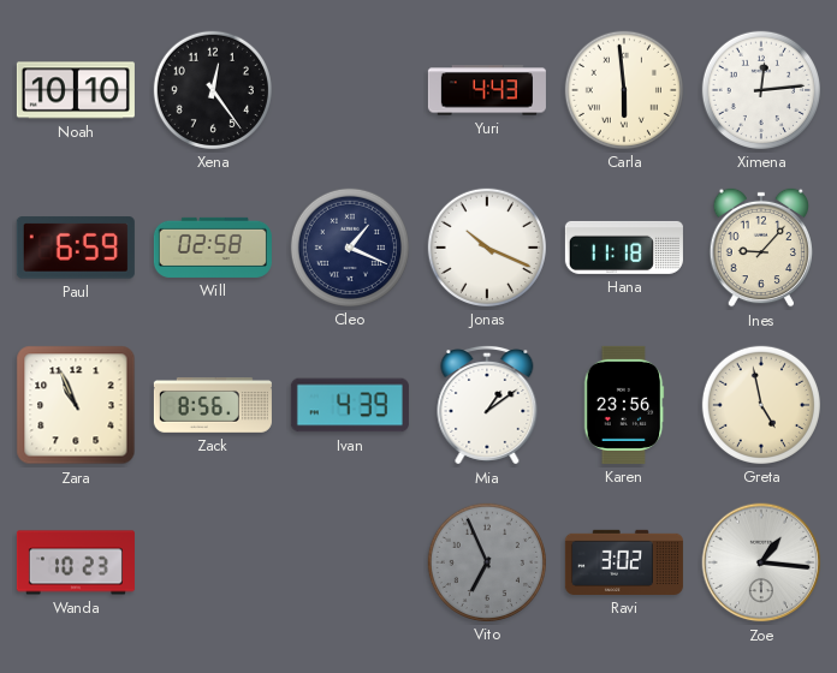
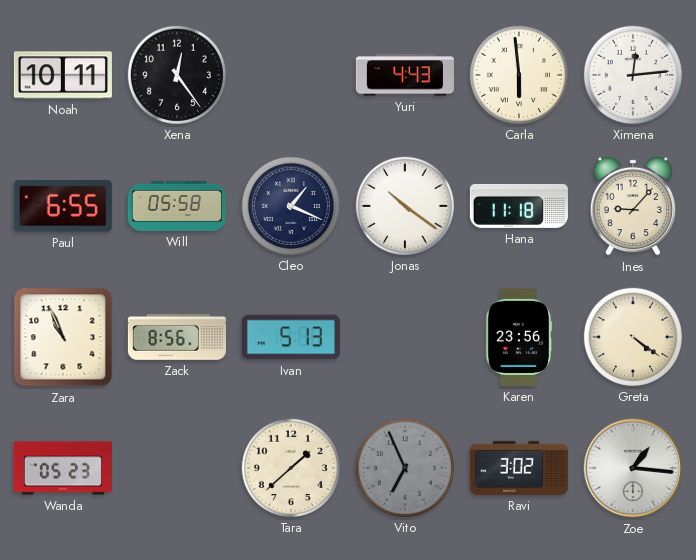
Noah: 10:10 -> 10:11 (63, 75)
Paul: 6:59 -> 6:55 (63, 206)
Will: 02:58 -> 05:58 (177, 206)
Jonas: 10:19 -> 10:21 (405, 206)
Ivan: 4:39 -> 5:13 (291, 337)
Mia: 1:09 -> none (487, 405)
Greta: 4:58 -> 4:21 (633, 337)
Wanda: 10:23 -> 05:23 (63, 468)
Tara: none -> 1:38 (291, 468)
